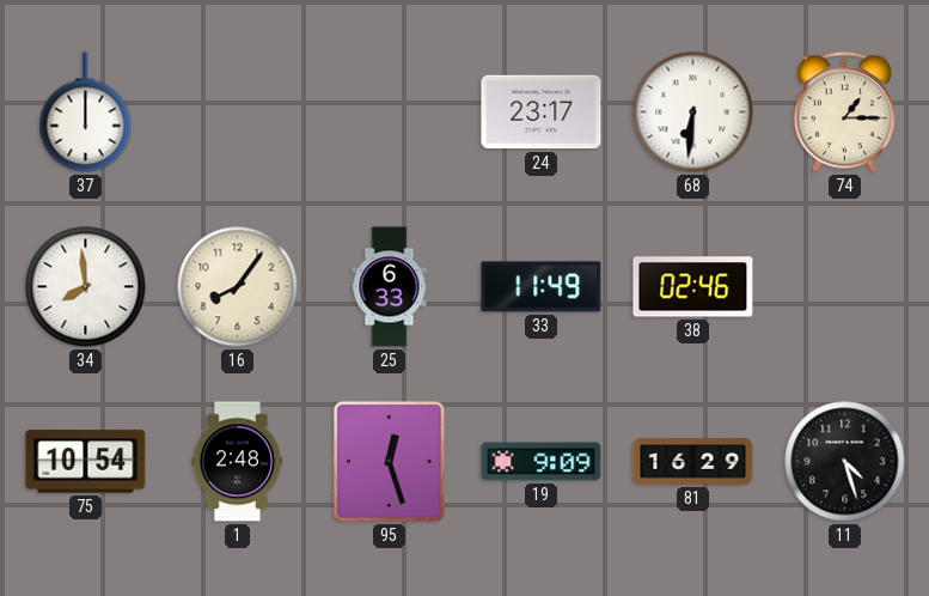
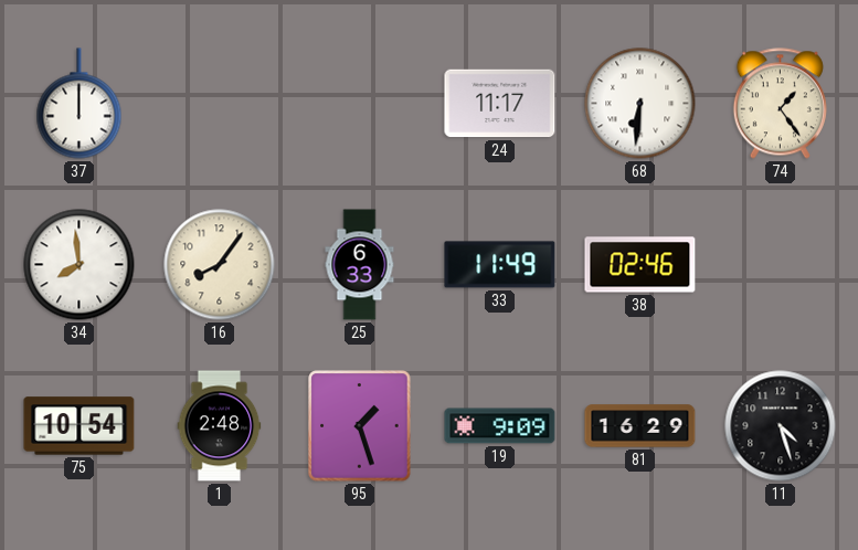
24: 23:17 -> 11:17 (500, 104)
74: 1:15 -> 1:24 (780, 104)
95: 12:27 -> 1:27 (360, 426)
